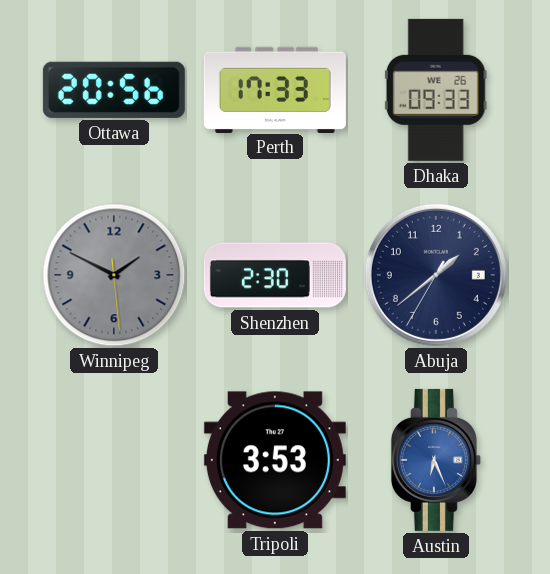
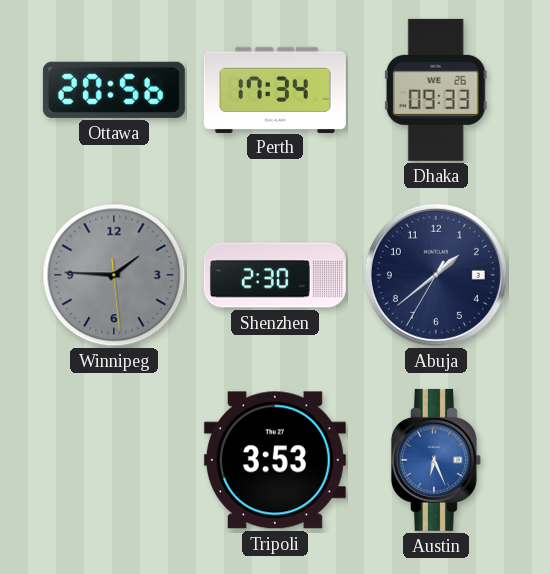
Perth: 17:33 -> 17:34 (275, 89)
Winnipeg: 1:49 -> 1:45 (114, 275)
